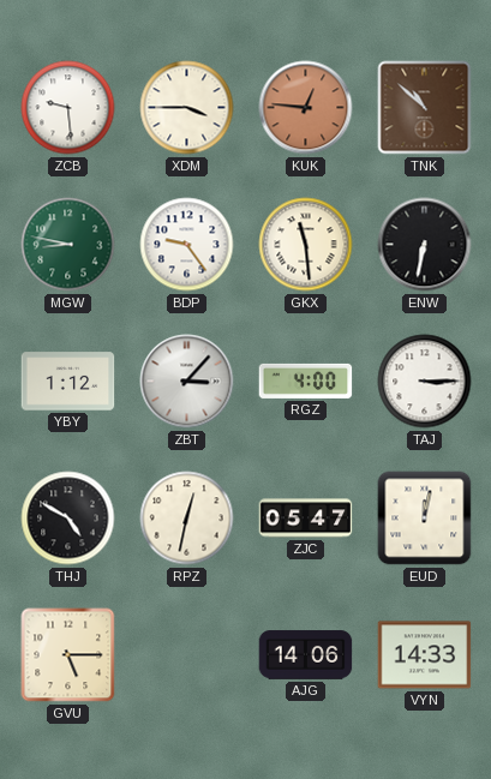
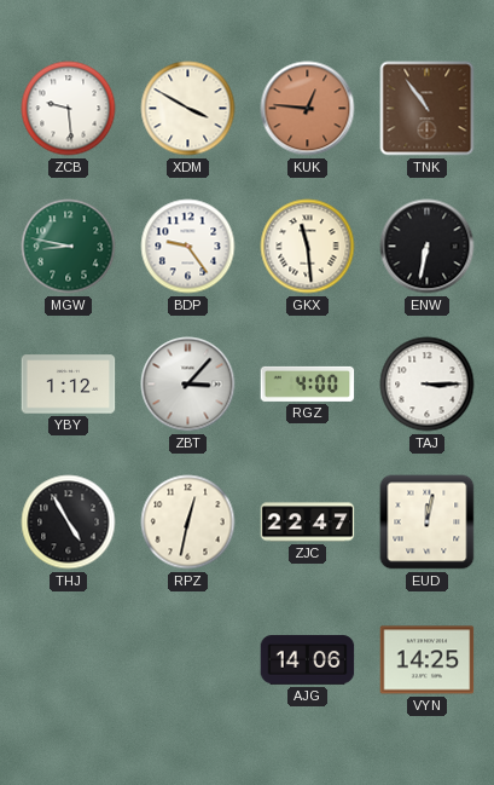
XDM: 3:45 -> 3:50 (188, 109)
TNK: 10:52 -> 10:54 (428, 109)
THJ: 4:50 -> 4:55 (69, 523)
ZJC: 05:47 -> 22:47 (308, 523)
GVU: 5:15 -> none (68, 655)
VYN: 14:33 -> 14:25 (428, 660)
